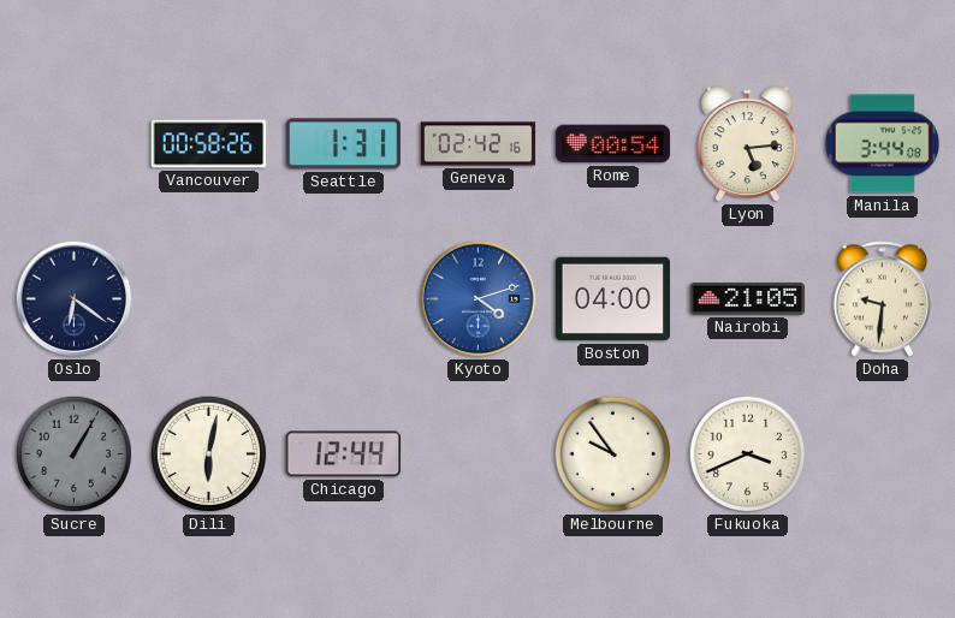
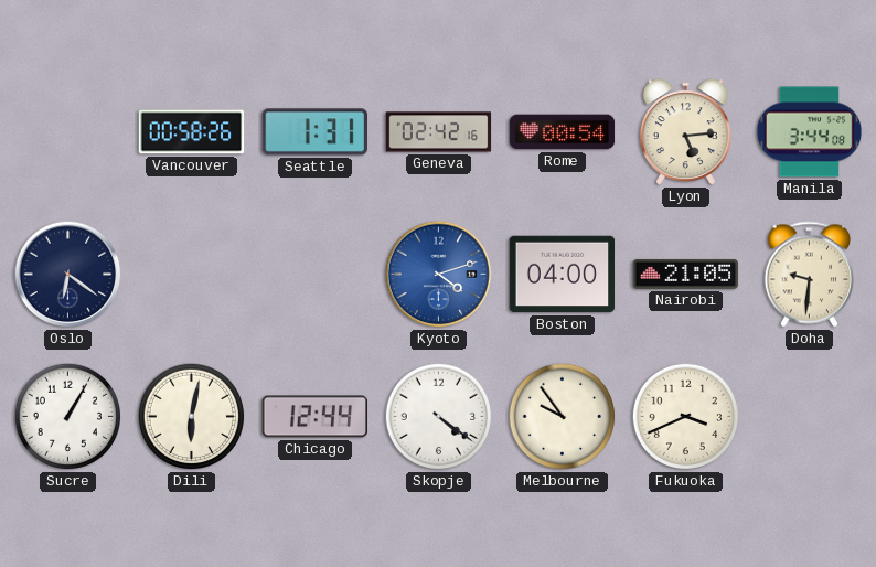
Sucre dial: grey -> white (68, 417)
Skopje: none -> 4:21 (439, 417)
